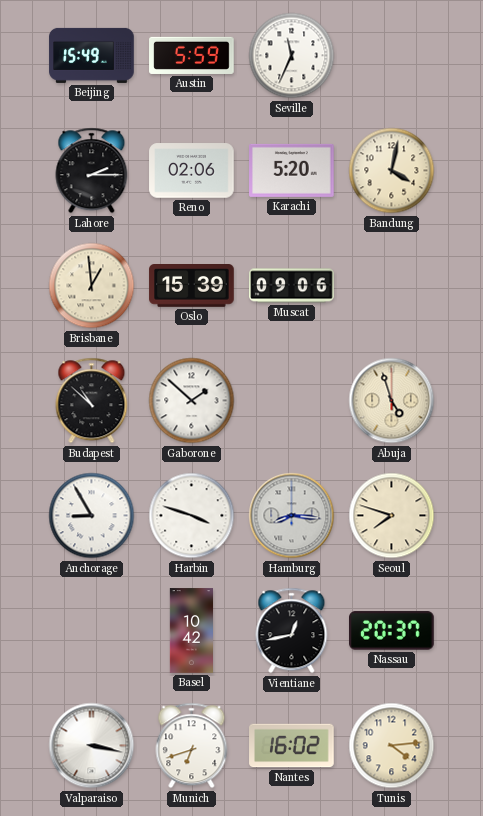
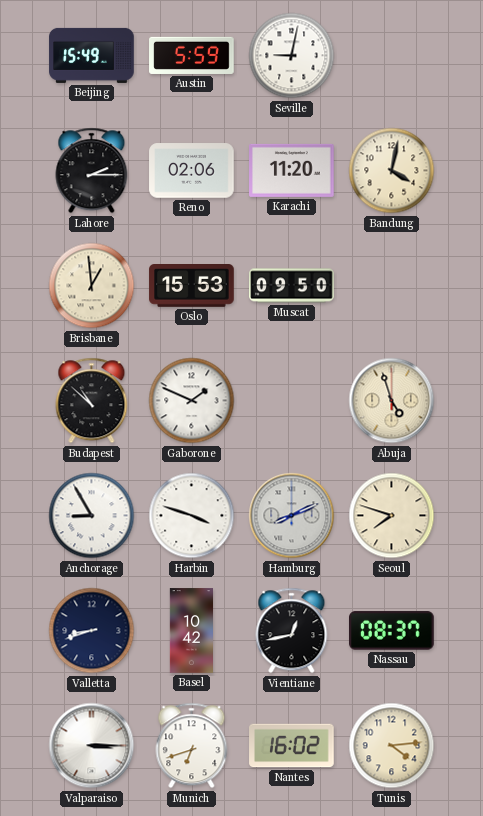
Seville: 11:34 -> 9:02 (292, 56)
Karachi: 5:20 -> 11:20 (292, 170)
Oslo: 15:39 -> 15:53 (192, 286)
Muscat: 09:06 -> 09:50 (292, 286)
Gaborone: 1:52 -> 1:49 (192, 401)
Hamburg: 8:16 -> 8:11 (292, 516)
Valletta: none -> 8:42 (92, 631)
Nassau: 20:37 -> 08:37 (392, 631)
Valparaiso: 3:17 -> 3:15 (92, 746)
